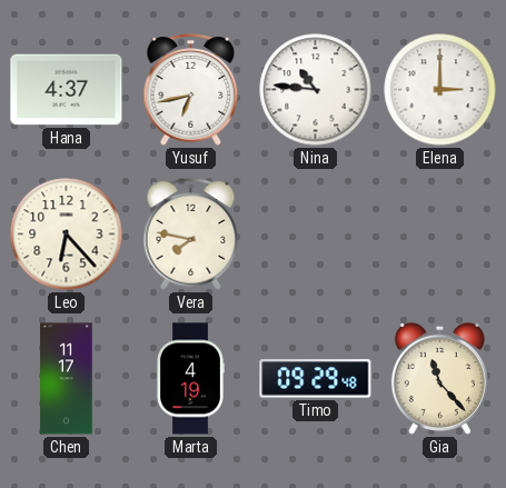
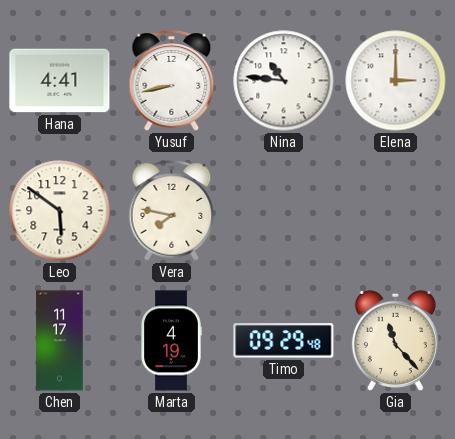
Hana: 4:37 -> 4:41 (60, 81)
Yusuf: 6:43 -> 8:43 (172, 81)
Leo: 6:23 -> 5:51 (60, 211)
